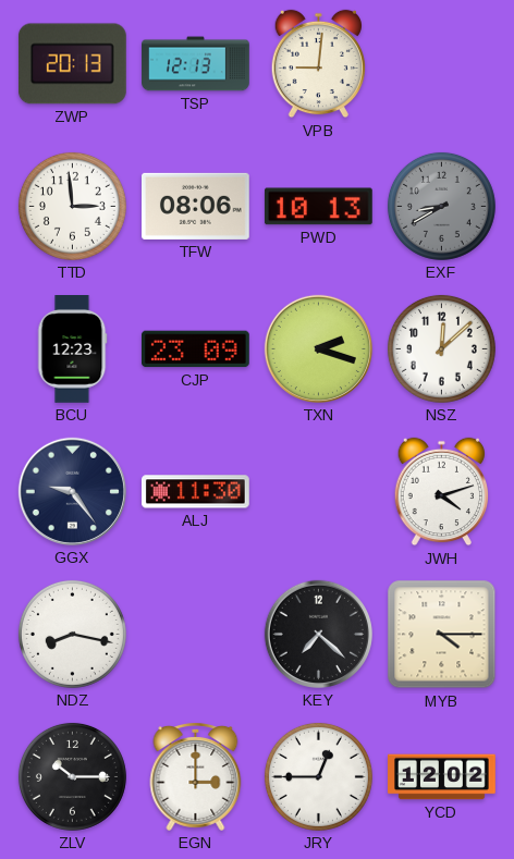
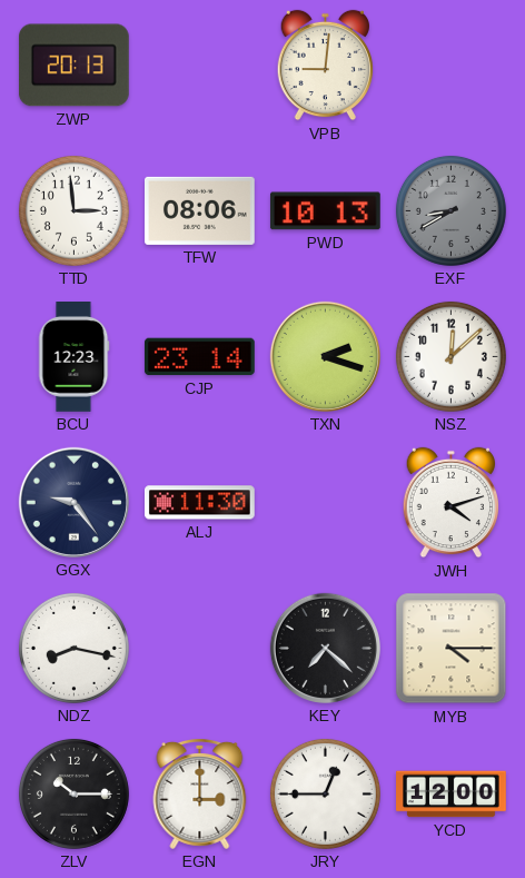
TSP: 12:13 -> none (196, 64)
CJP: 23:09 -> 23:14 (199, 357)
YCD: 12:02 -> 12:00 (452, 795)
